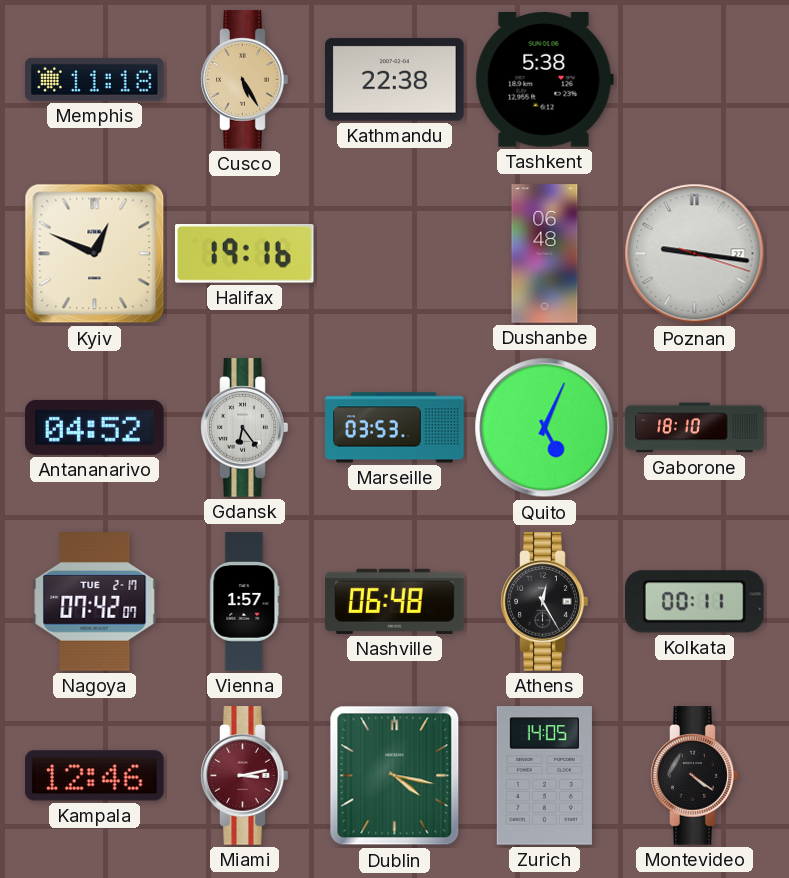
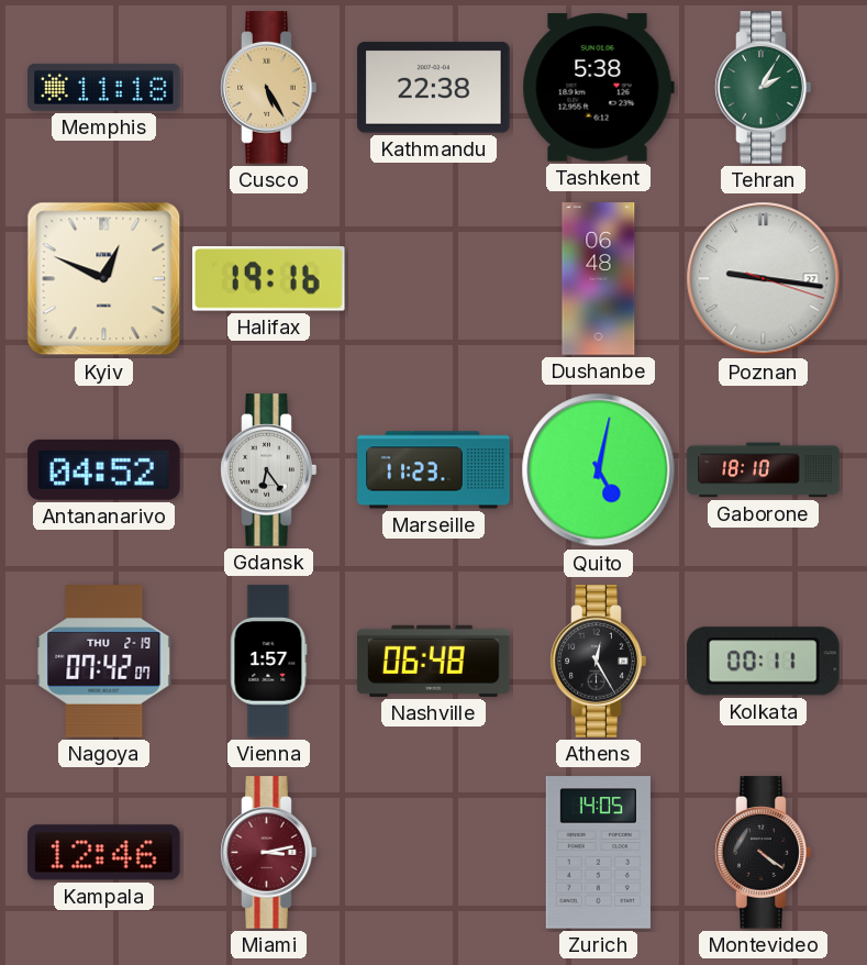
Tehran: none -> 2:05 (764, 88)
Marseille: 03:53 -> 11:23 (434, 470)
Quito: 5:04 -> 5:02 (599, 470)
Nagoya date: TUE 2-17 -> THU 2-19 (104, 662)
Dublin: 4:17 -> none (395, 776)
